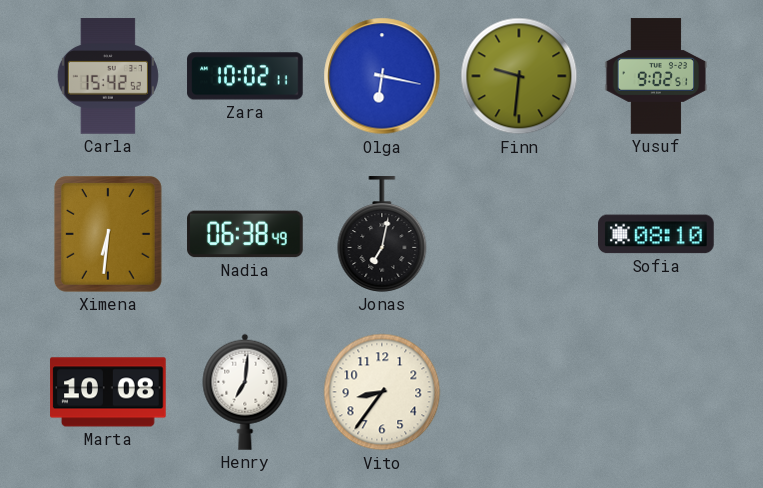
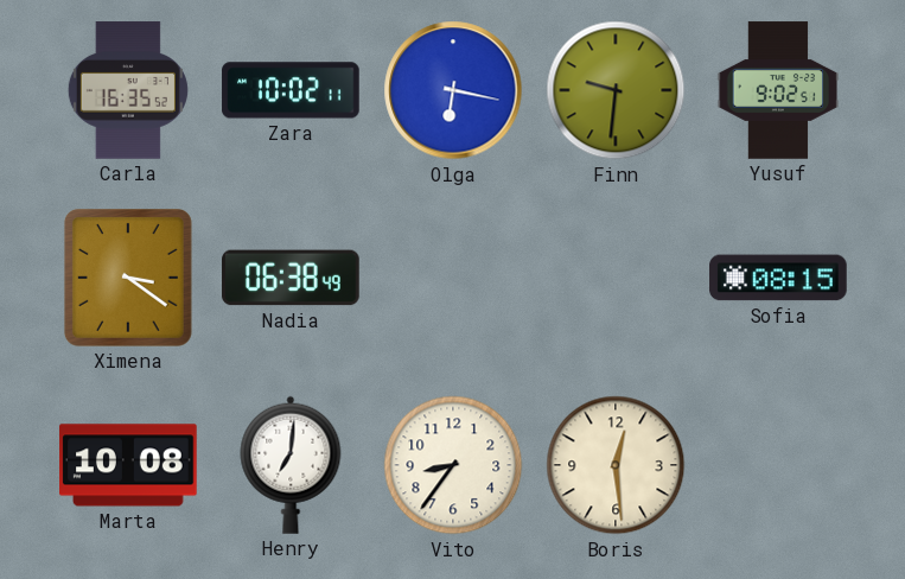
Carla: 15:42 -> 16:35 (128, 90)
Ximena: 6:31 -> 3:21 (128, 279)
Jonas: 7:02 -> none (382, 234)
Sofia: 08:10 -> 08:15 (778, 278)
Boris: none -> 12:29 (616, 465)
